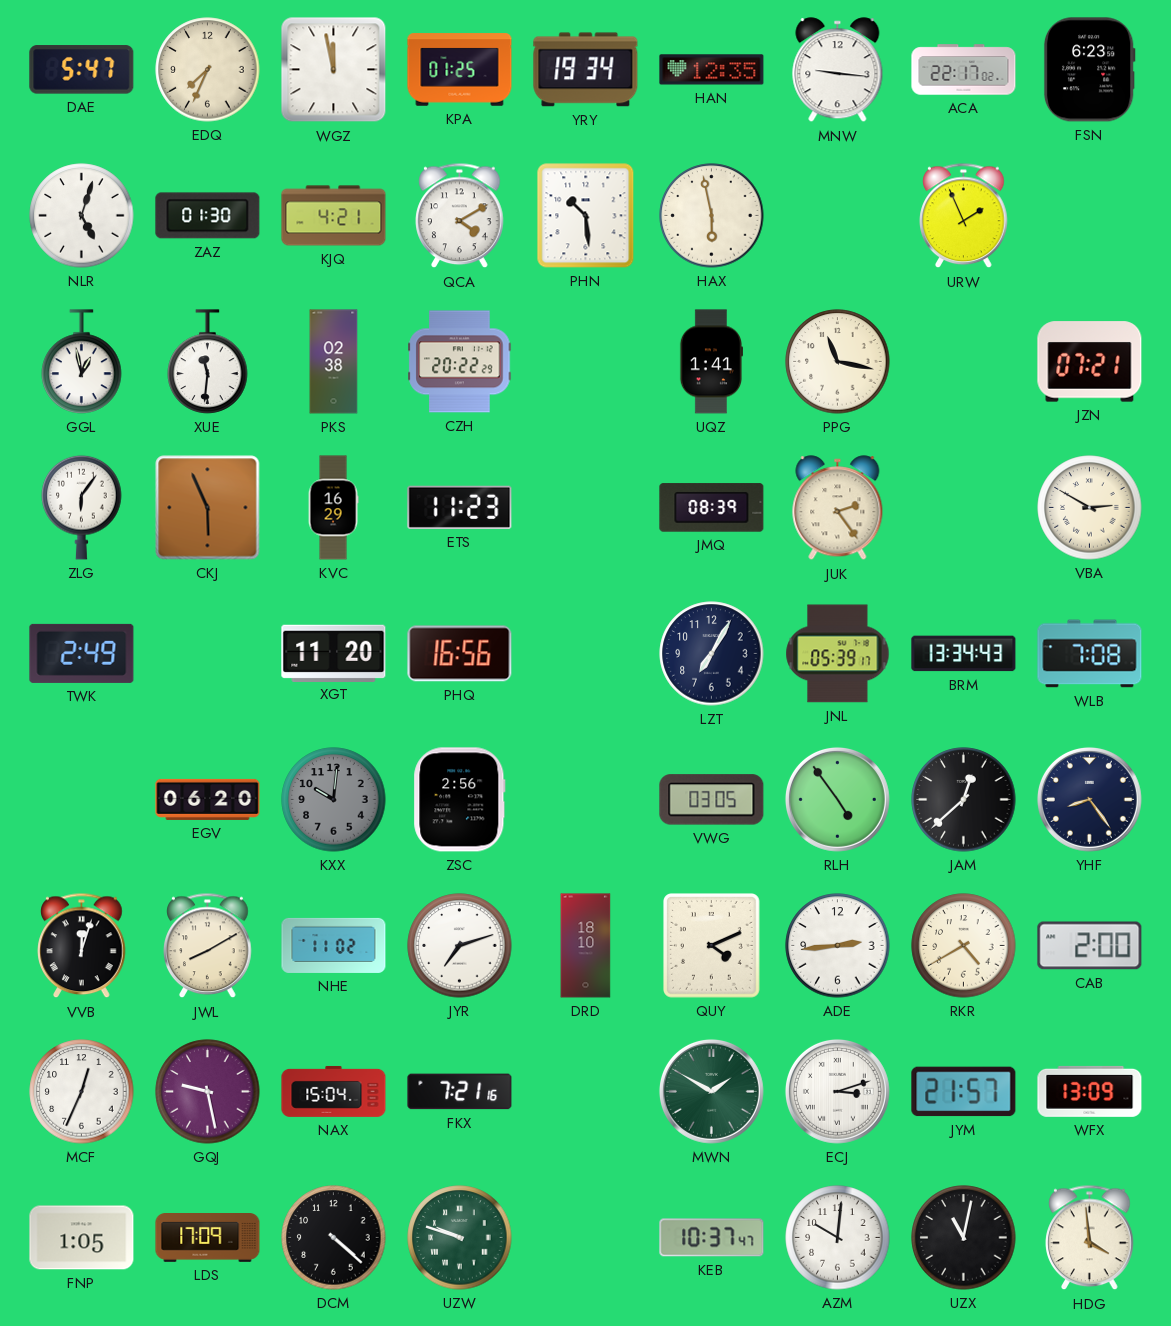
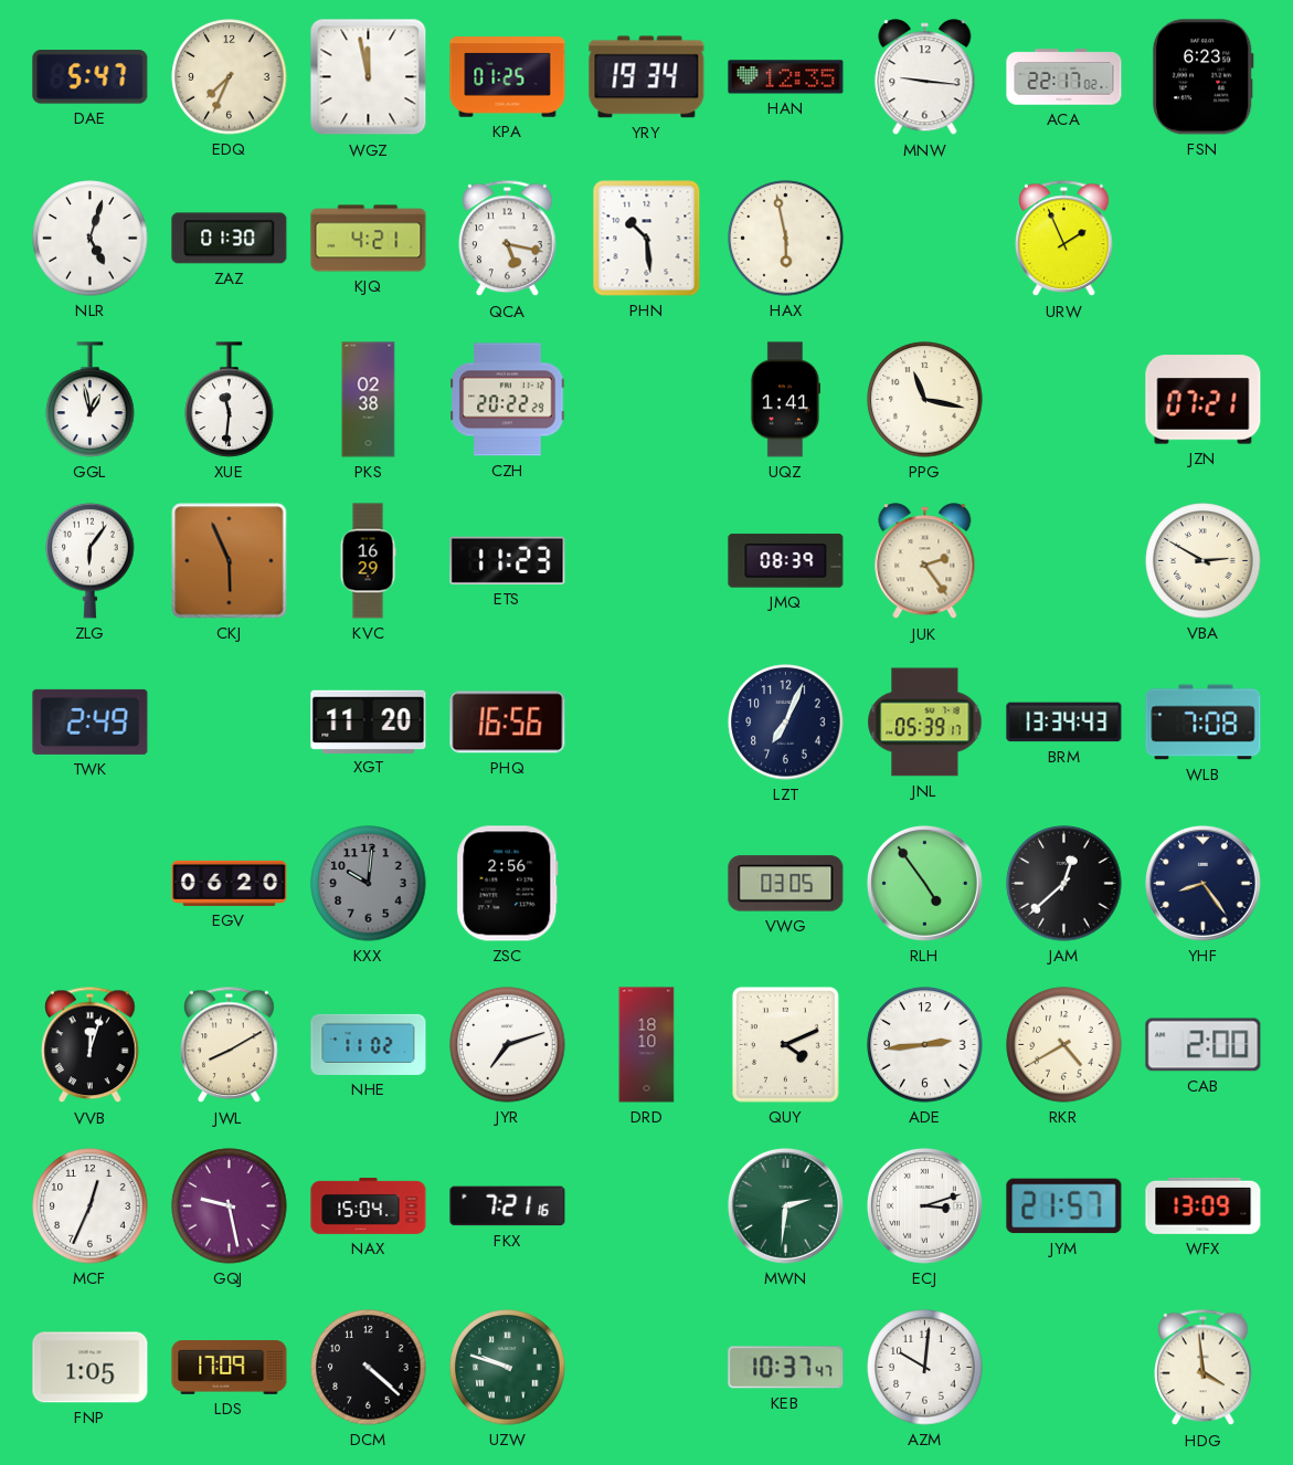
QCA: 4:10 -> 5:17 (508, 239)
LZT: 7:05 -> 7:04 (786, 723)
MWN: 1:50 -> 2:31 (785, 1205)
UZX: 11:02 -> none (964, 1238)
